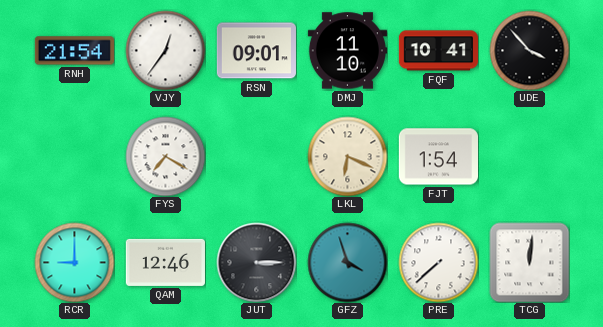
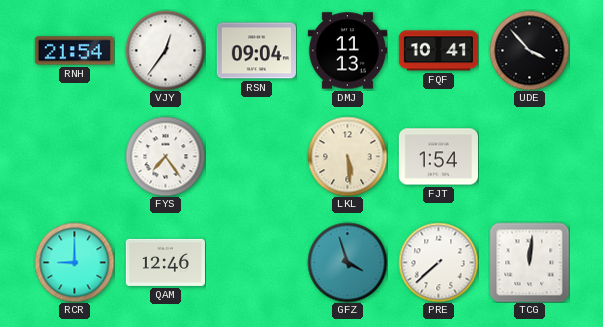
RSN: 09:01 -> 09:04 (256, 51)
DMJ: 11:10 -> 11:13 (347, 51)
FYS: 7:20 -> 7:24 (165, 156)
LKL: 6:19 -> 5:29 (347, 156)
JUT: 3:15 -> none (256, 262)
